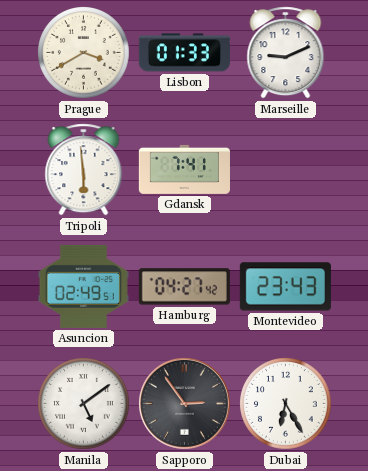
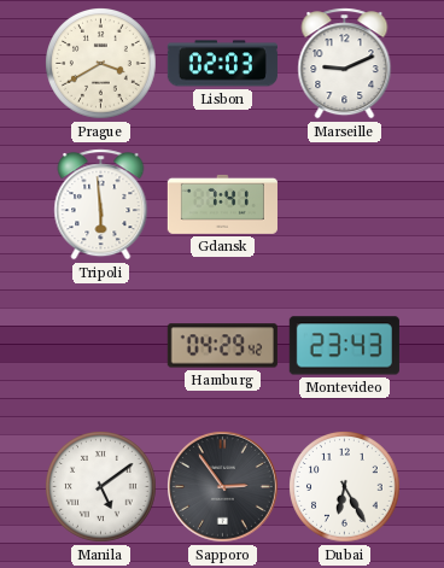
Lisbon: 01:33 -> 02:03 (222, 64)
Asuncion: 02:49 -> none (83, 286)
Hamburg: 04:27 -> 04:29 (222, 346)
